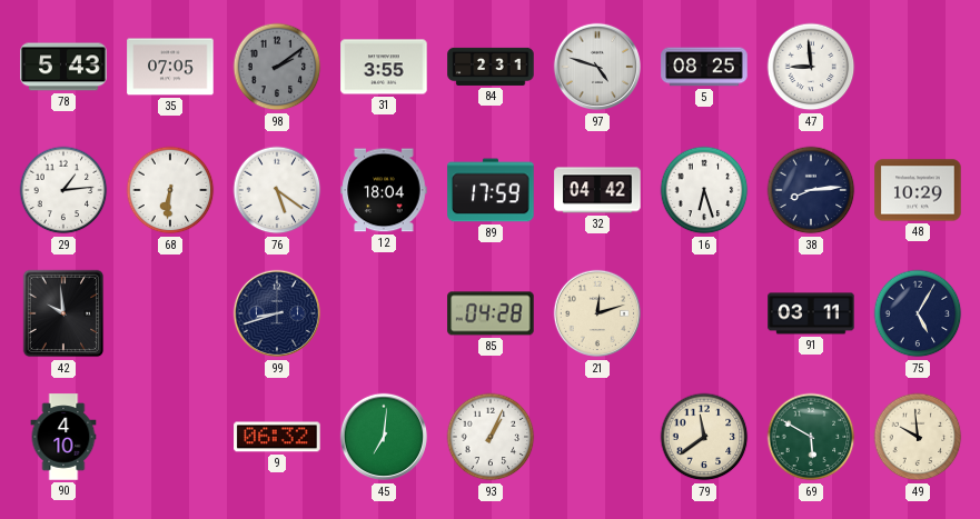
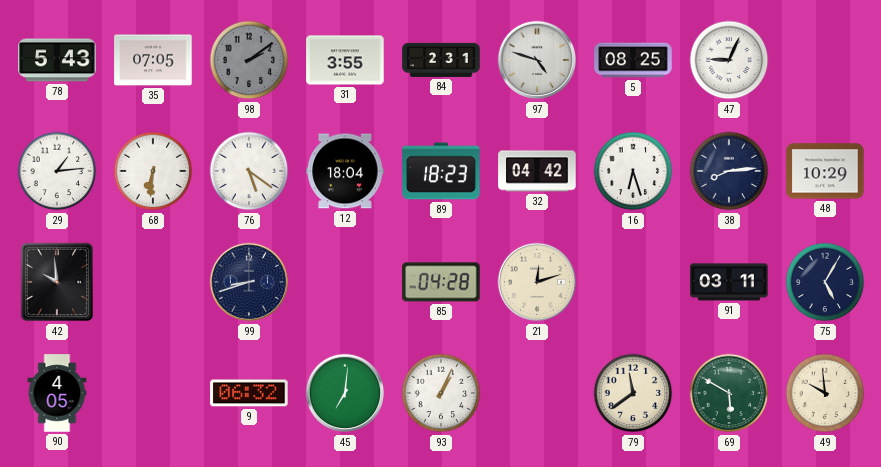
47: 8:59 -> 9:04 (729, 60)
89: 17:59 -> 18:23 (441, 171)
90: 4:10 -> 4:05 (57, 393)
